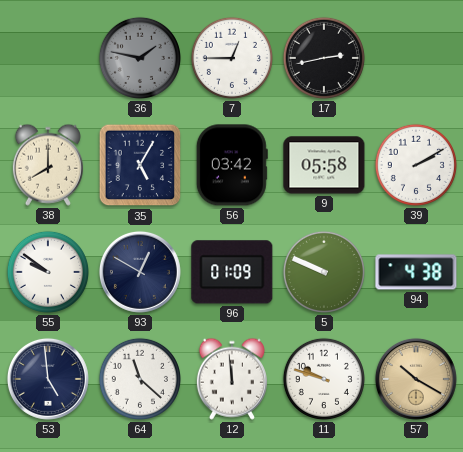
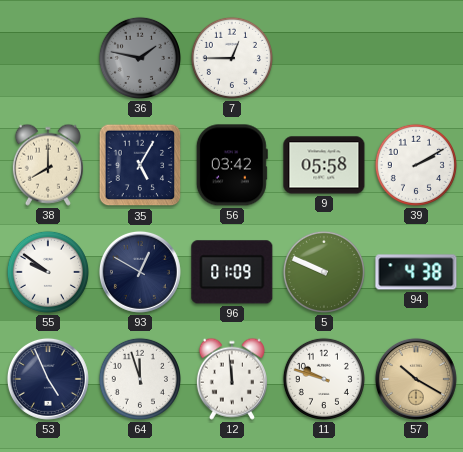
17: 2:43 -> none (324, 58)
53: 4:59 -> 4:56 (48, 379)
64: 11:22 -> 11:57 (140, 379)
